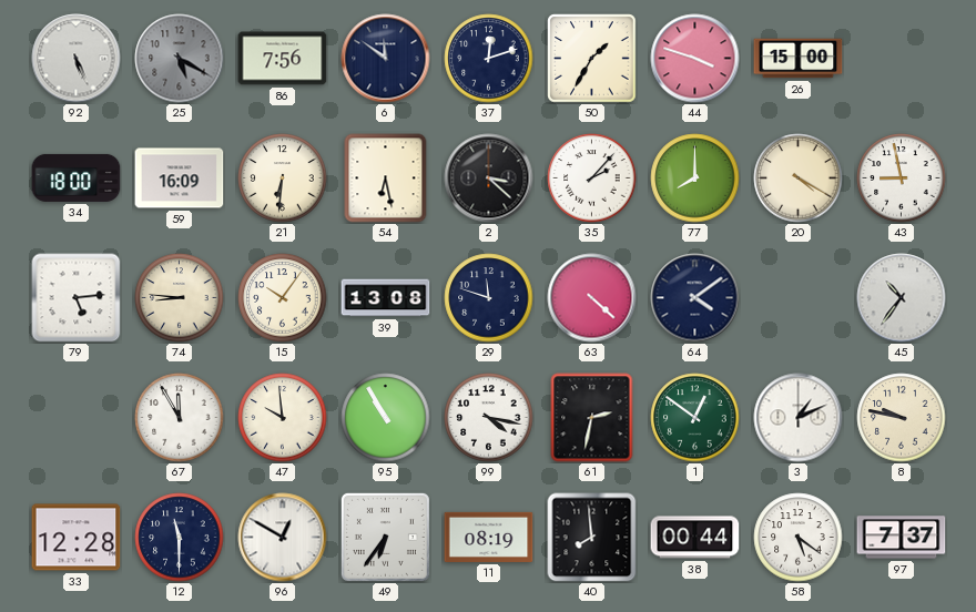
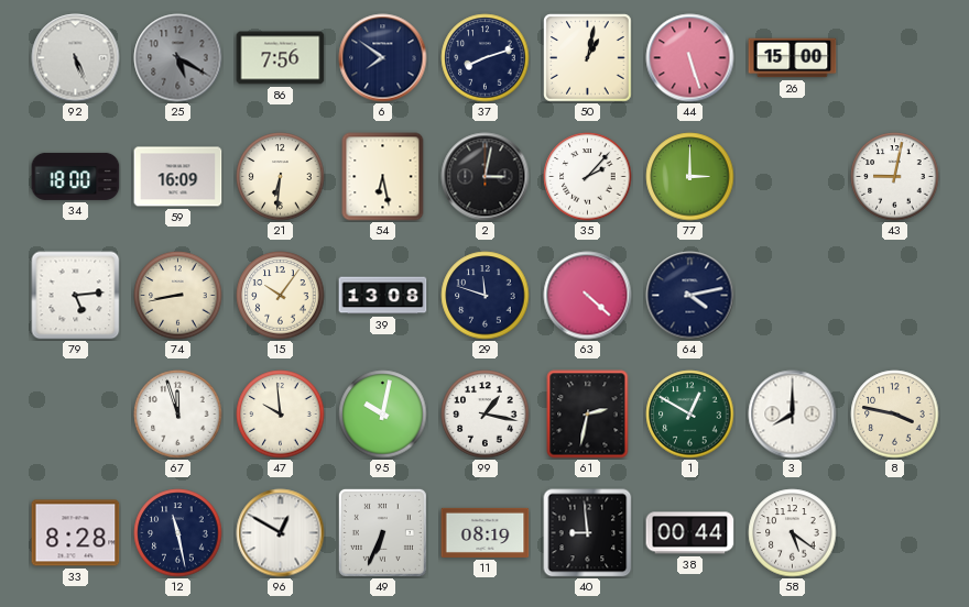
6: 11:51 -> 7:51 (383, 58)
37: 12:12 -> 8:12 (486, 58)
50: 1:35 -> 1:02 (588, 58)
44: 3:48 -> 5:27 (690, 58)
2: 3:22 -> 3:02 (486, 177)
77: 8:00 -> 3:00 (690, 177)
20: 4:20 -> none (799, 178)
43: 8:58 -> 9:02 (895, 177)
74: 8:46 -> 8:43 (178, 296)
64: 4:09 -> 4:13 (690, 296)
45: 10:36 -> none (902, 298)
67: 11:55 -> 11:57 (178, 415)
95: 10:55 -> 10:02 (383, 415)
99: 4:17 -> 1:17 (486, 415)
1: 12:51 -> 12:50 (690, 415)
3: 1:11 -> 8:00 (793, 415)
8: 9:47 -> 3:47 (895, 415)
33: 12:28 -> 8:28 (76, 533)
12: 11:30 -> 11:28 (178, 533)
49: 6:36 -> 6:34 (382, 532)
40: 7:59 -> 8:59 (588, 533)
97: 7:37 -> none (902, 538)
